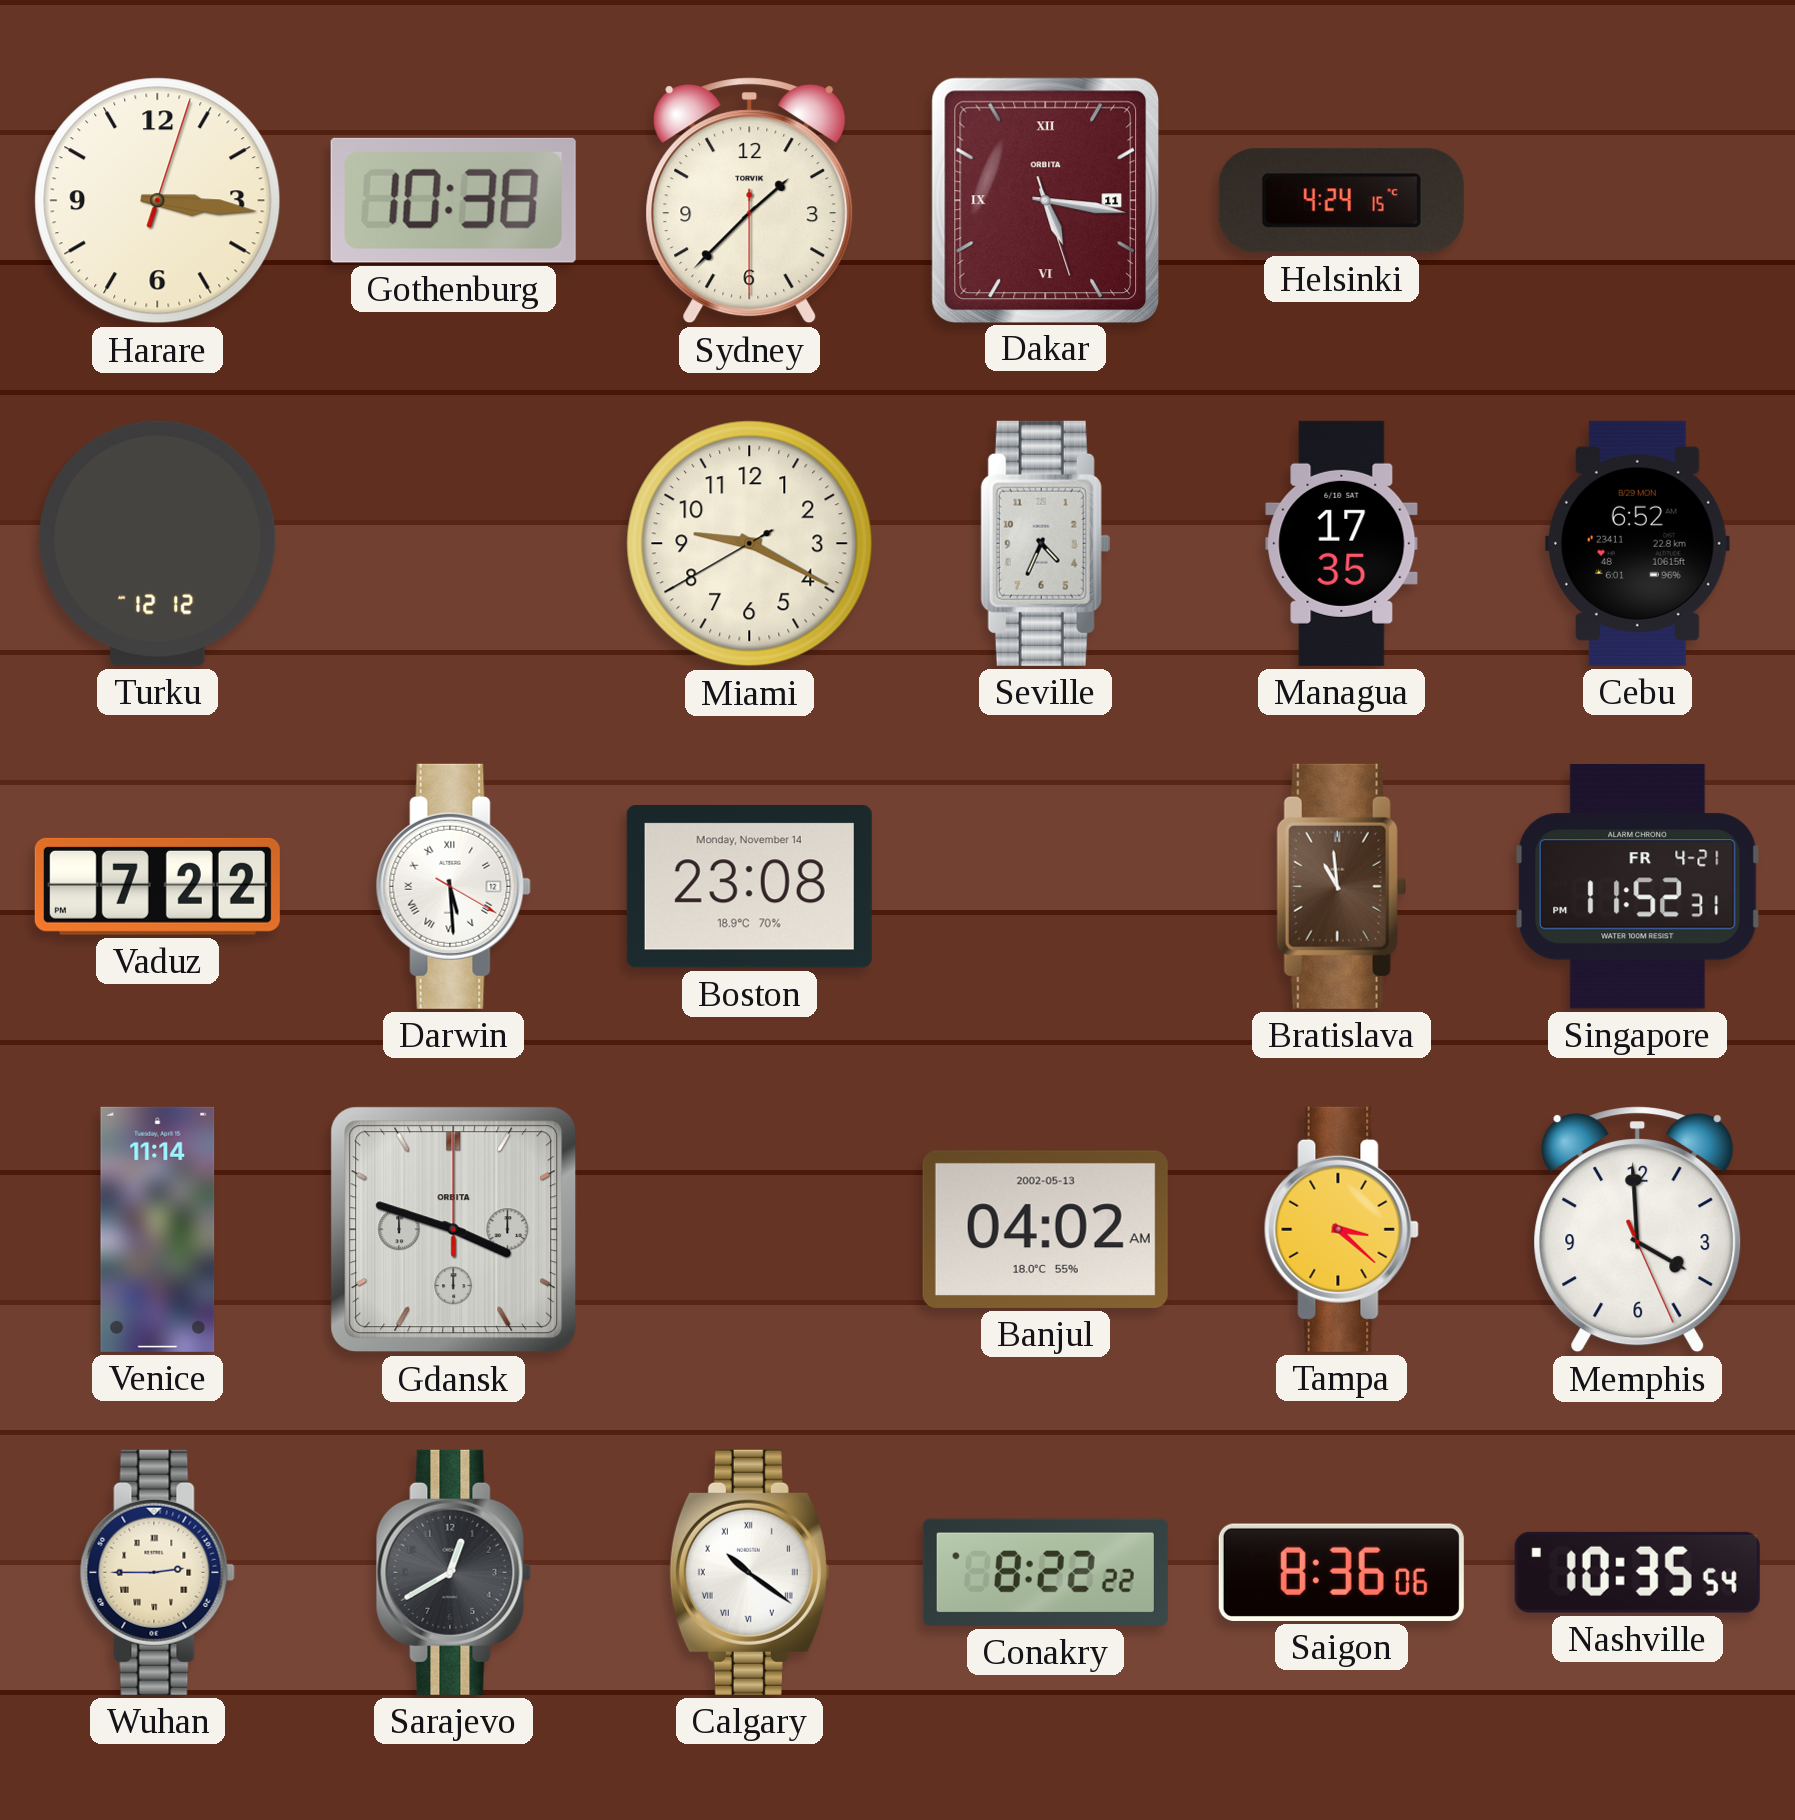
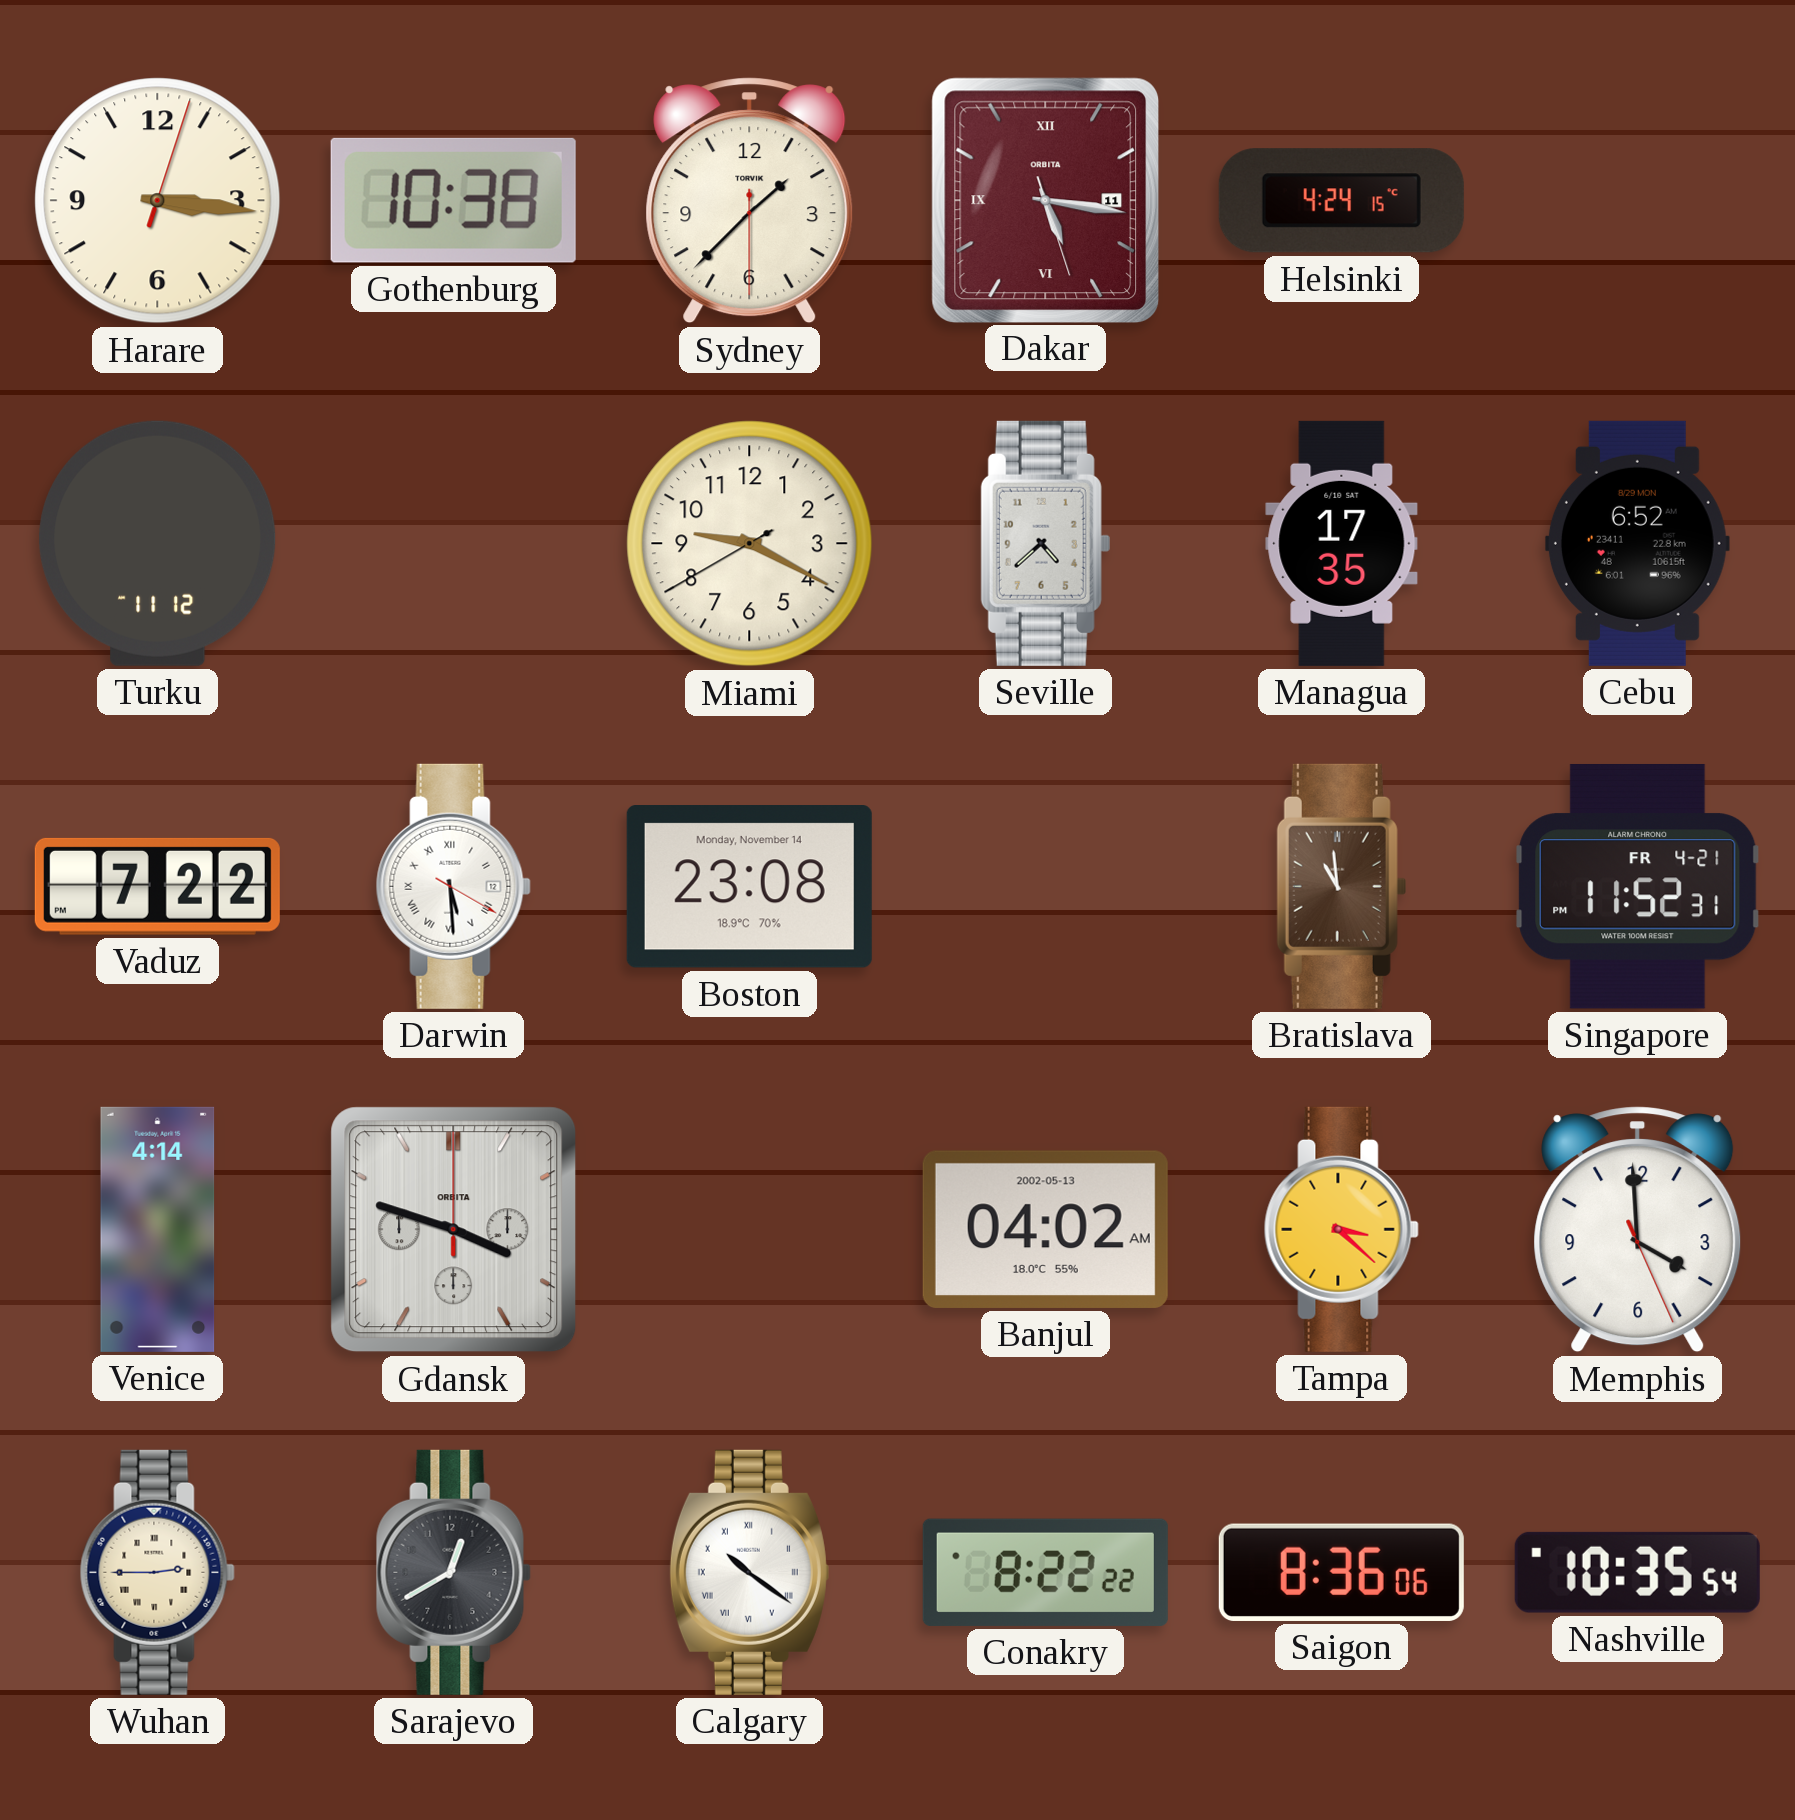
Turku: 12:12 -> 11:12 (158, 543)
Seville: 4:34 -> 4:38 (1045, 543)
Venice: 11:14 -> 4:14 (158, 1229)
